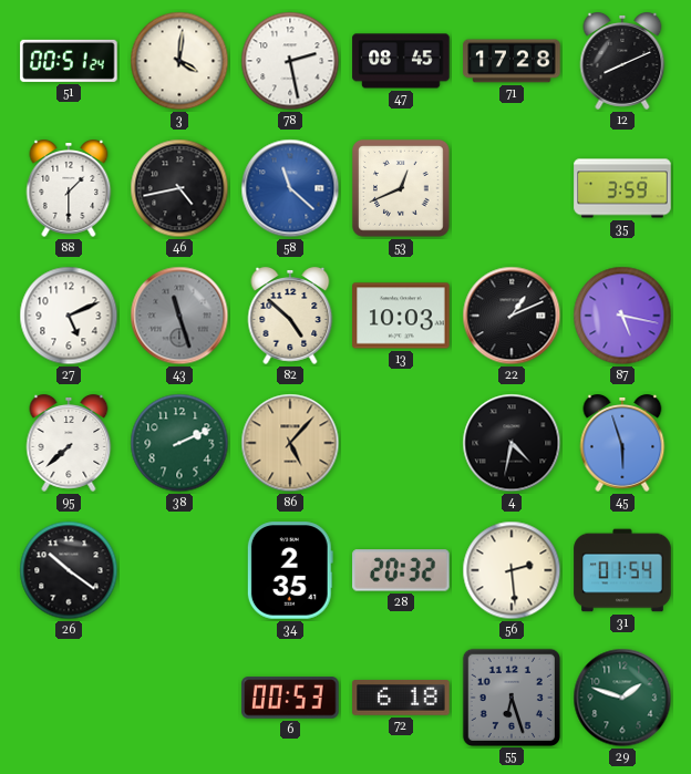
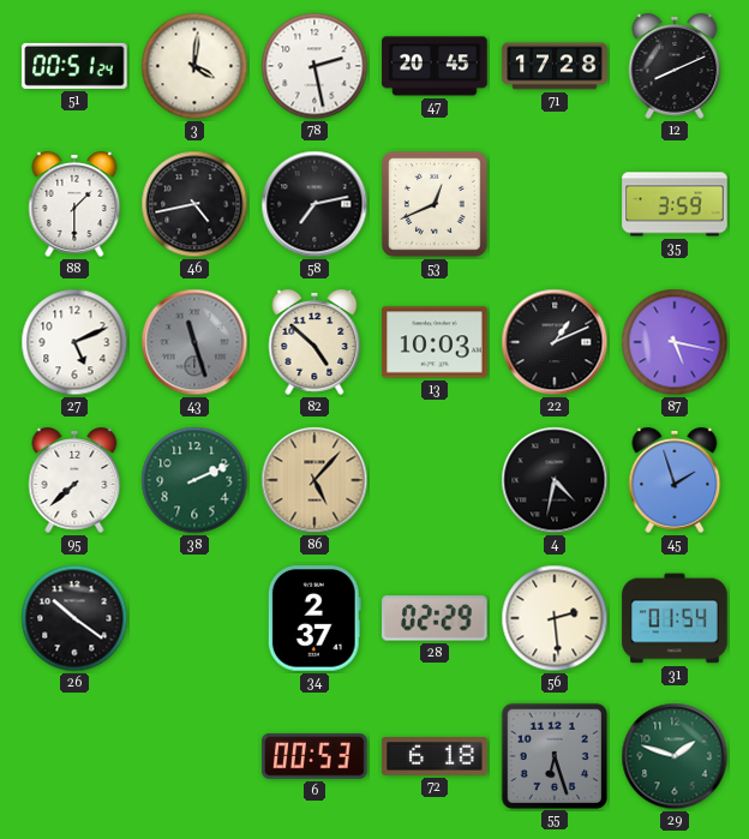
47: 08:45 -> 20:45 (435, 66)
58: 11:22 -> 7:13 (314, 204)
58 dial: blue -> black (314, 204)
45: 5:57 -> 1:57 (675, 481)
34: 2:35 -> 2:37 (314, 618)
28: 20:32 -> 02:29 (435, 618)
